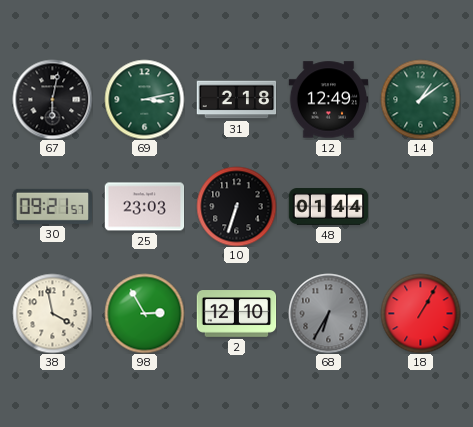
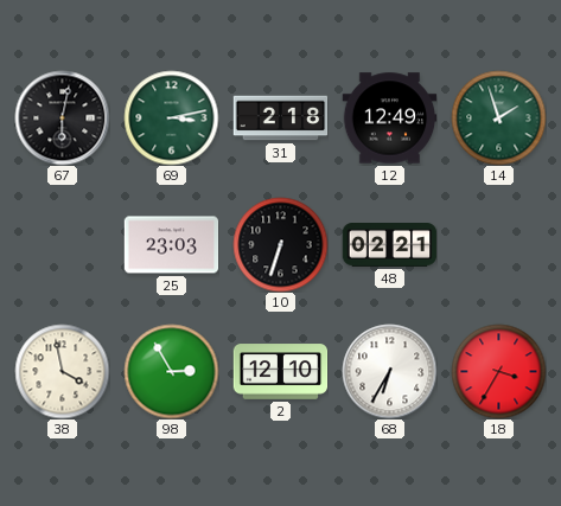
14: 1:09 -> 1:57 (498, 117)
30: 09:21 -> none (52, 206)
48: 01:44 -> 02:21 (389, 245)
68 dial: grey -> white (389, 371)
18: 1:05 -> 3:35 (498, 371)
